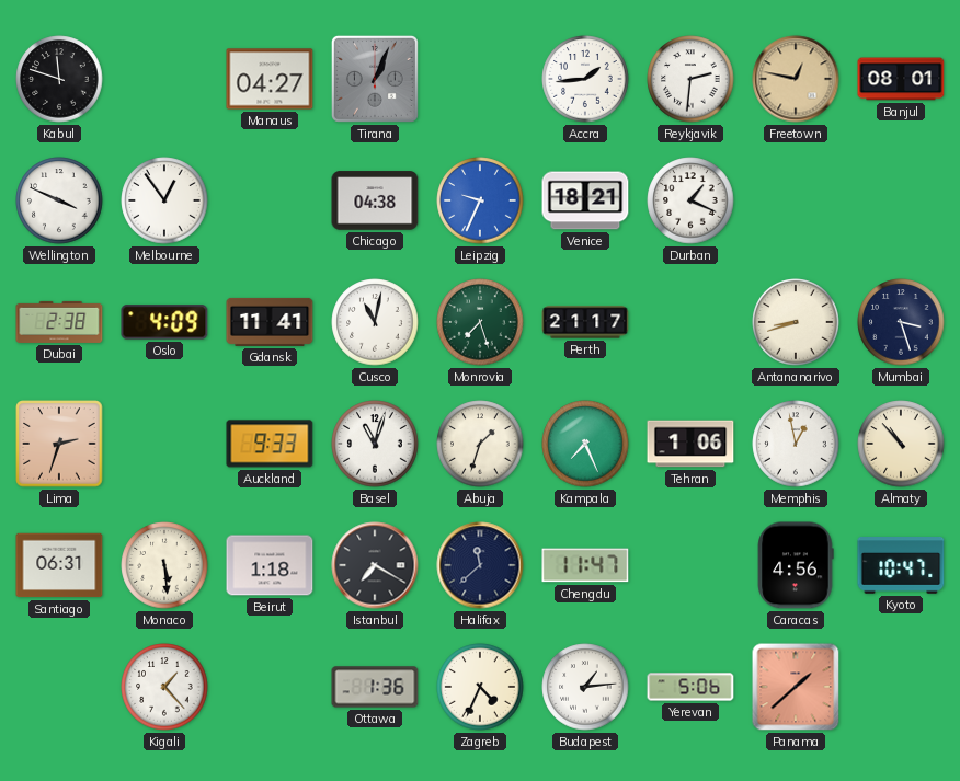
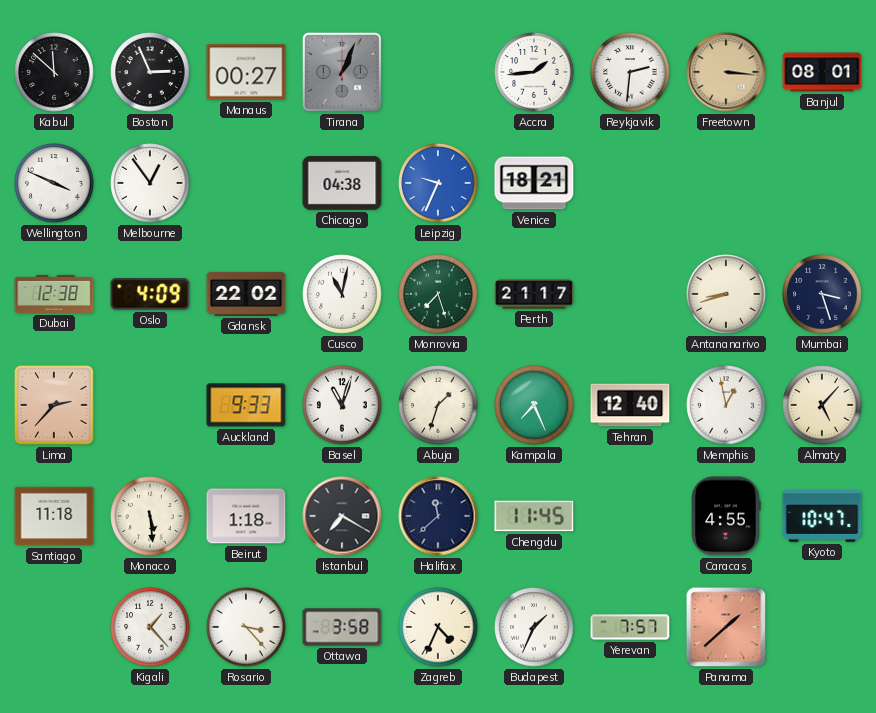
Kabul: 11:48 -> 11:52 (54, 72)
Boston: none -> 2:56 (150, 72)
Manaus: 04:27 -> 00:27 (246, 72)
Freetown: 12:47 -> 3:16 (726, 72)
Durban: 1:19 -> none (690, 200)
Dubai: 2:38 -> 12:38 (54, 294)
Gdansk: 11:41 -> 22:02 (246, 294)
Lima: 2:33 -> 2:37 (54, 405)
Tehran: 1:06 -> 12:40 (630, 405)
Almaty: 10:53 -> 5:07 (822, 405)
Santiago: 06:31 -> 11:18 (54, 516)
Chengdu: 11:47 -> 11:45 (534, 516)
Caracas: 4:56 -> 4:55 (726, 516)
Rosario: none -> 3:23 (246, 627)
Ottawa: 1:36 -> 3:58 (342, 627)
Budapest: 1:14 -> 1:34 (534, 627)
Yerevan: 5:06 -> 7:57 (630, 627)
